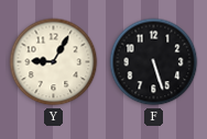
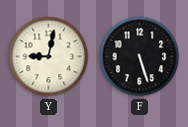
Y: 9:05 -> 9:02 (49, 57)
